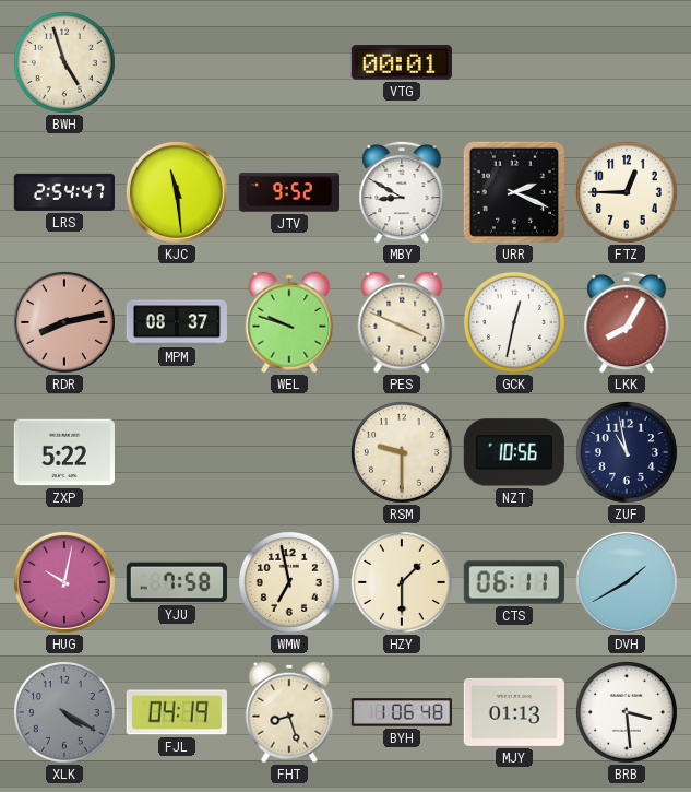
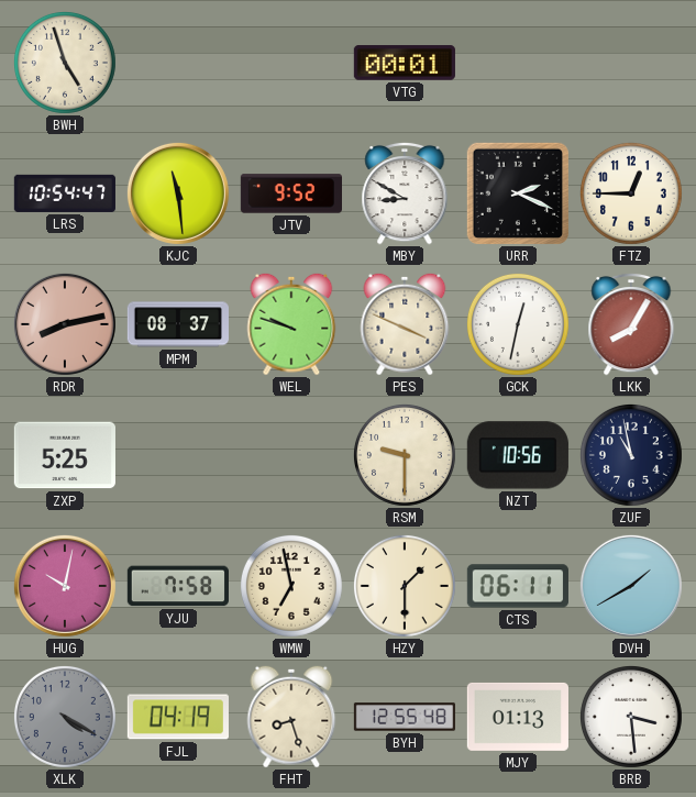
LRS: 2:54 -> 10:54 (65, 193)
ZXP: 5:22 -> 5:25 (65, 455)
BYH: 1:06 -> 12:55 (404, 717)
